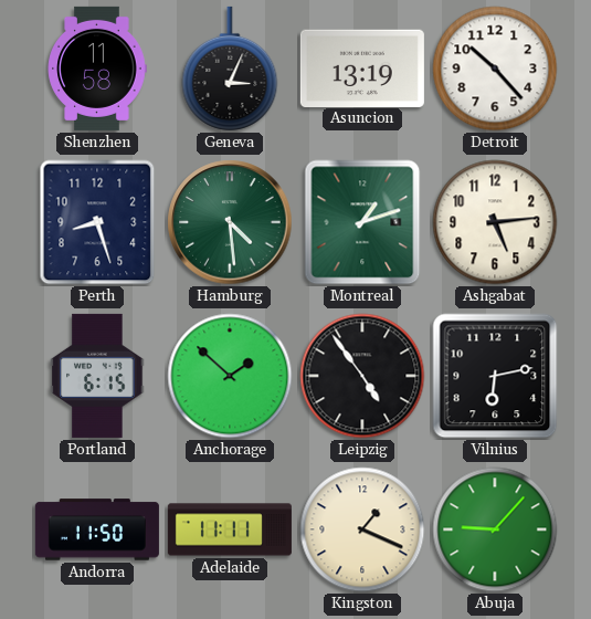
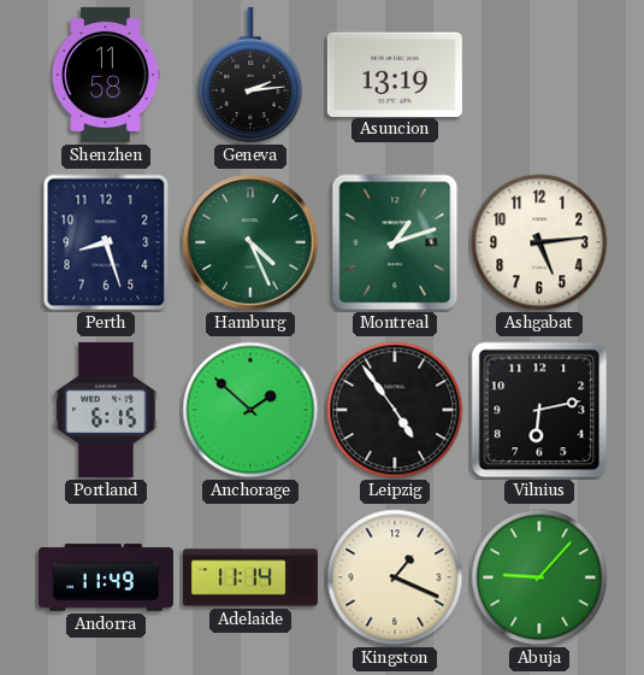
Geneva: 3:04 -> 2:14 (250, 75)
Detroit: 10:23 -> none (495, 69)
Hamburg: 4:29 -> 4:26 (250, 242)
Andorra: 11:50 -> 11:49 (106, 577)
Adelaide: 11:11 -> 11:14 (250, 577)
